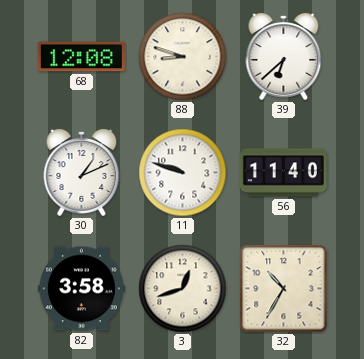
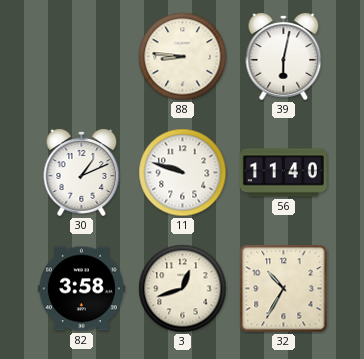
68: 12:08 -> none (81, 57)
88: 8:48 -> 8:46 (183, 57)
39: 6:38 -> 6:02 (284, 56)
